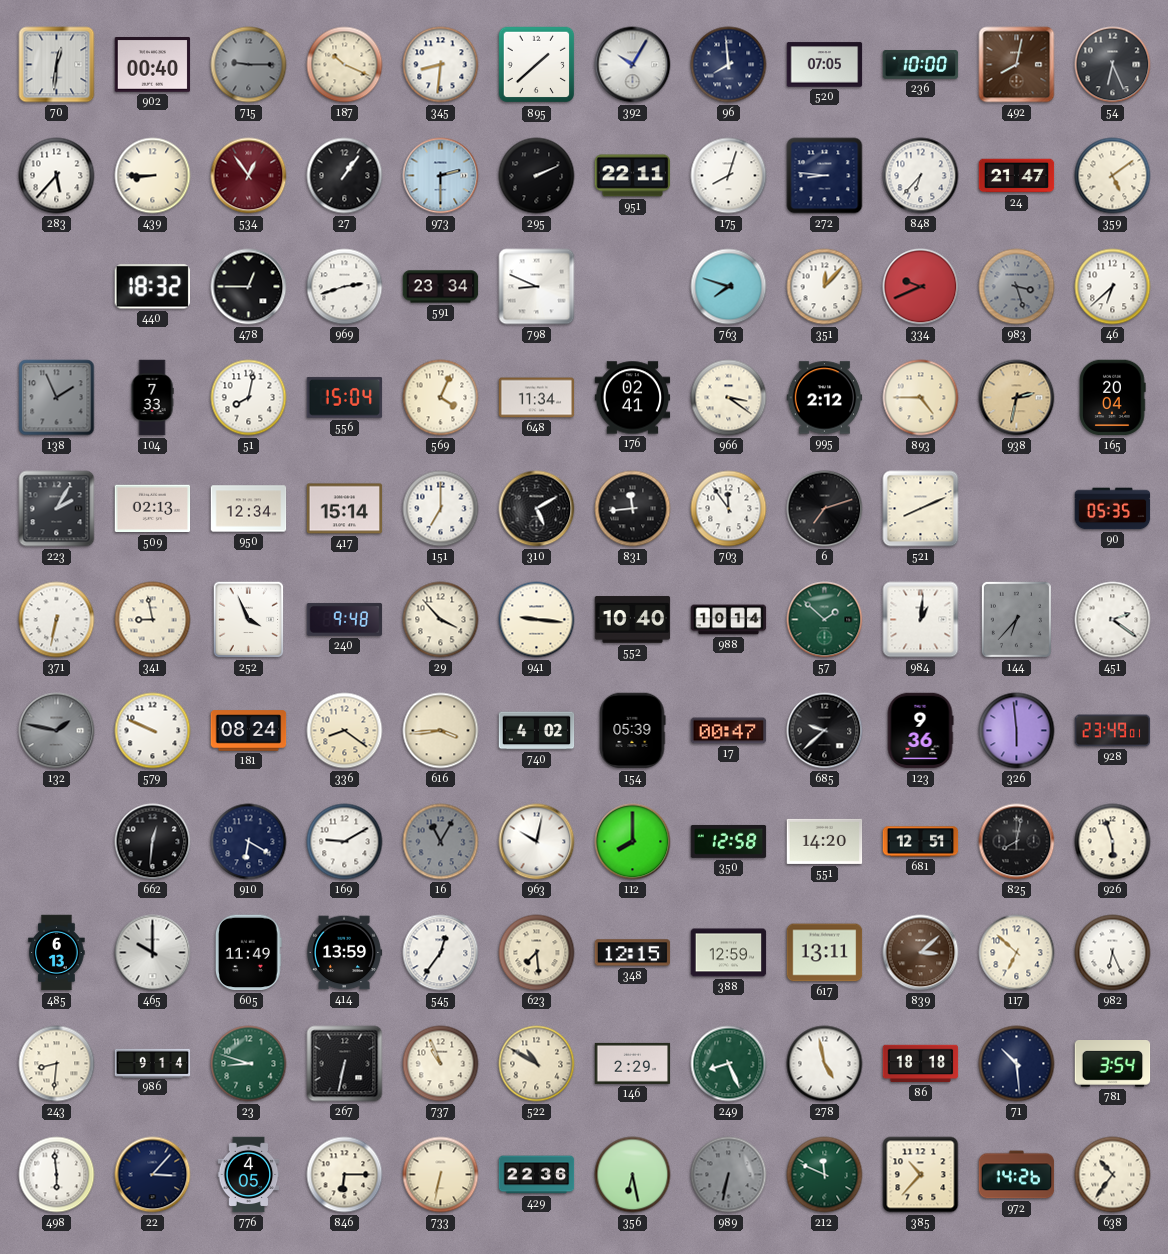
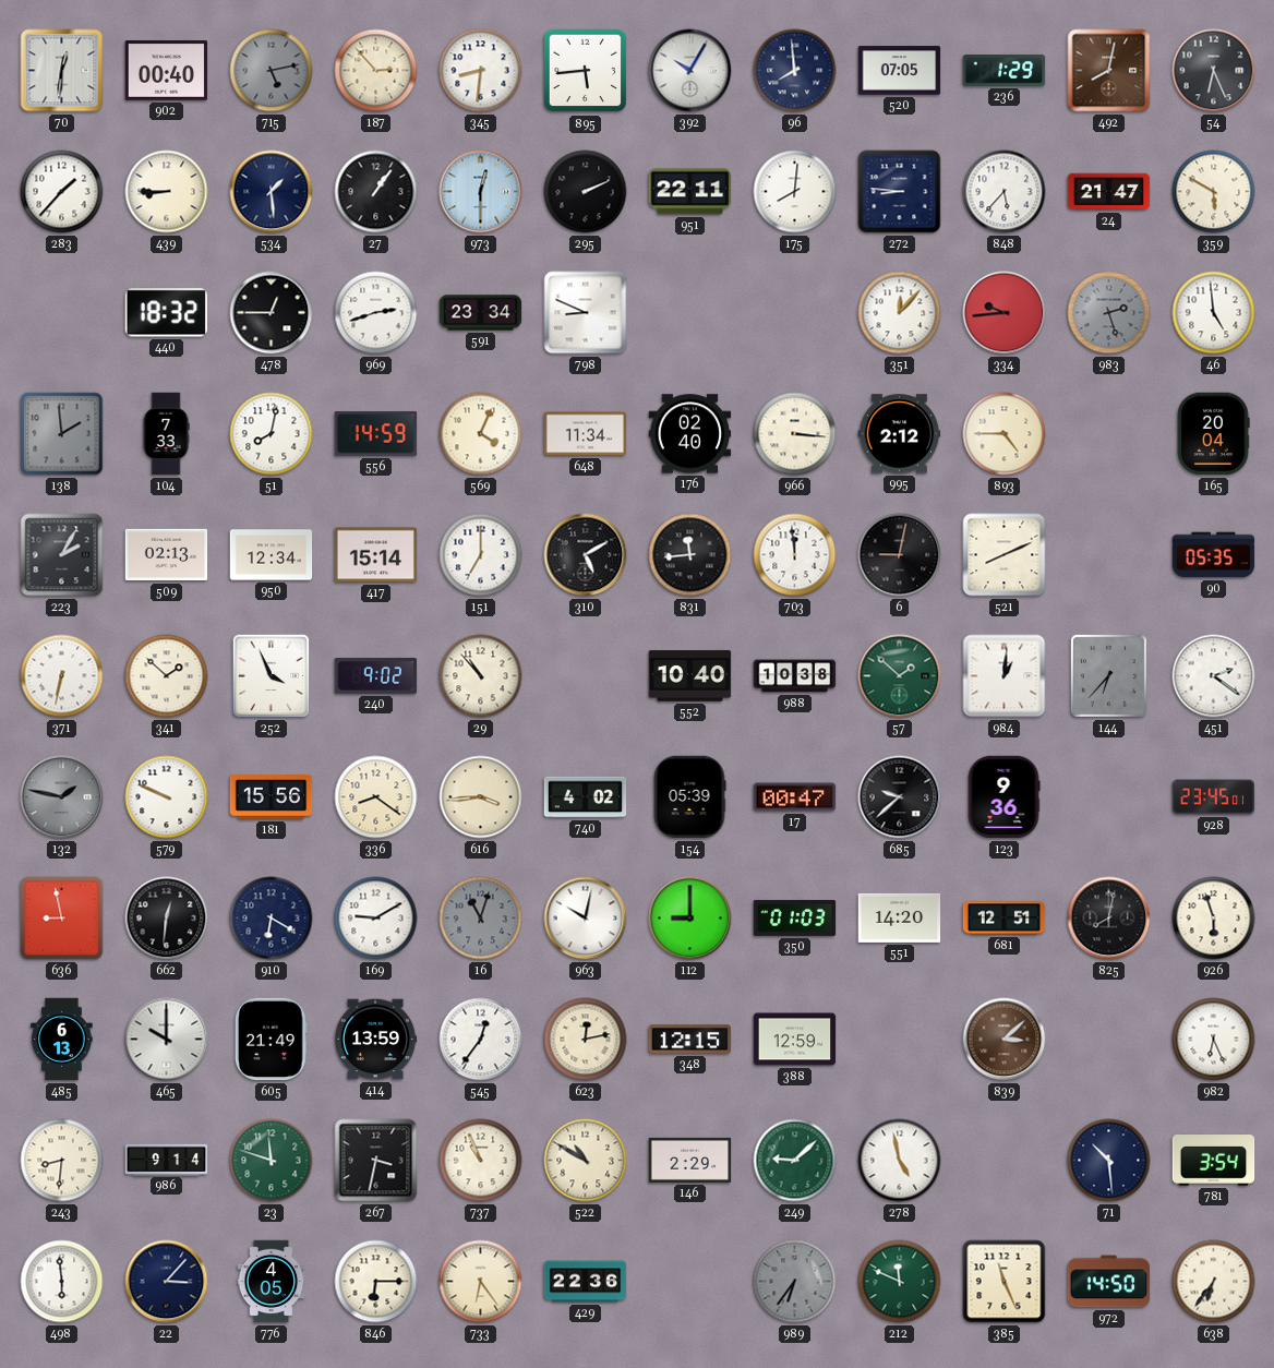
715: 9:15 -> 5:13 (272, 71)
187: 10:19 -> 2:53 (376, 71)
895: 1:38 -> 5:44 (586, 71)
236: 10:00 -> 1:29 (1005, 71)
283: 5:37 -> 1:37 (62, 192)
534: 12:54 -> 1:29 (272, 192)
534 dial: burgundy -> navy (272, 192)
973: 2:30 -> 12:30 (481, 192)
175: 8:03 -> 8:01 (795, 192)
848: 6:37 -> 5:37 (1005, 192)
359: 5:09 -> 5:50 (1214, 192)
763: 7:48 -> none (729, 287)
334: 9:41 -> 9:44 (1005, 313)
983: 3:27 -> 2:27 (1109, 313)
46: 6:38 -> 4:59 (1214, 313)
138: 1:56 -> 1:59 (62, 434)
556: 15:04 -> 14:59 (376, 434)
176: 02:41 -> 02:40 (690, 434)
966: 3:21 -> 3:16 (795, 434)
938: 2:32 -> none (1017, 398)
703: 11:54 -> 11:59 (795, 555)
6: 7:12 -> 9:02 (900, 555)
341: 8:58 -> 1:52 (167, 676)
240: 9:48 -> 9:02 (376, 675)
29: 3:53 -> 10:53 (481, 676)
941: 9:16 -> none (537, 620)
988: 10:14 -> 10:38 (795, 676)
181: 08:24 -> 15:56 (272, 797)
326: 5:59 -> none (1017, 731)
928: 23:49 -> 23:45 (1214, 797)
636: none -> 8:58 (62, 919)
16: 11:05 -> 11:03 (481, 919)
112: 8:00 -> 9:00 (690, 919)
350: 12:58 -> 01:03 (795, 917)
605: 11:49 -> 21:49 (272, 1040)
623: 7:29 -> 12:13 (586, 1040)
617: 13:11 -> none (825, 953)
117: 6:52 -> none (1017, 953)
23: 8:48 -> 11:48 (272, 1161)
267: 6:32 -> 3:32 (376, 1161)
249: 8:26 -> 9:08 (795, 1161)
86: 18:18 -> none (921, 1064)
733: 6:32 -> 6:24 (481, 1282)
356: 6:28 -> none (633, 1175)
989: 6:32 -> 6:36 (795, 1282)
385: 10:37 -> 11:26 (1005, 1282)
972: 14:26 -> 14:50 (1109, 1282)
638: 10:36 -> 6:36 (1214, 1282)
